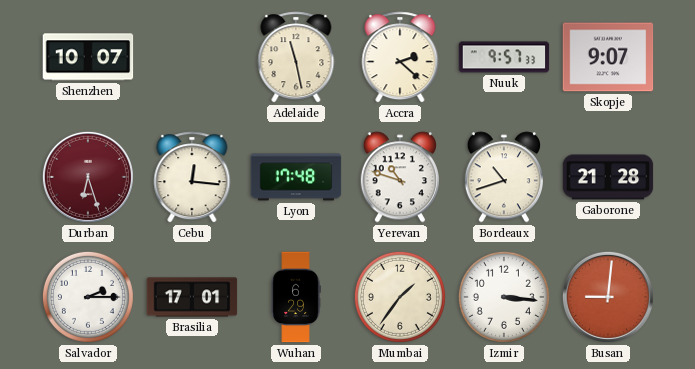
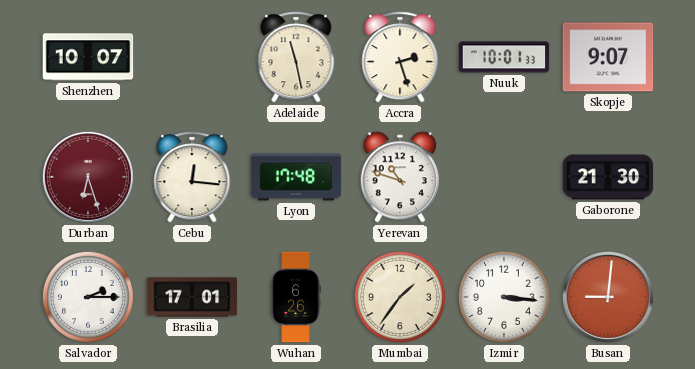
Accra: 2:22 -> 2:27 (400, 57)
Nuuk: 9:57 -> 10:01 (504, 57)
Bordeaux: 10:42 -> none (503, 177)
Gaborone: 21:28 -> 21:30 (608, 177)
Wuhan: 6:29 -> 6:26 (296, 297)
